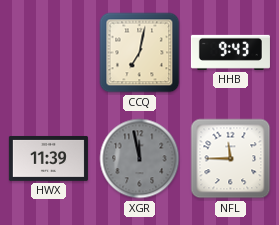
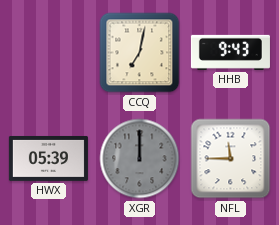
HWX: 11:39 -> 05:39 (48, 158)
XGR: 11:58 -> 12:00 (140, 159)
